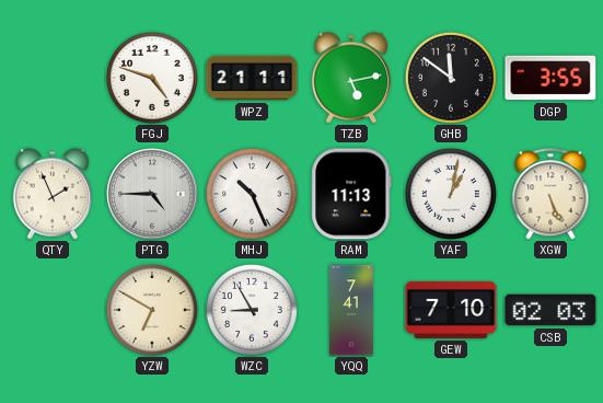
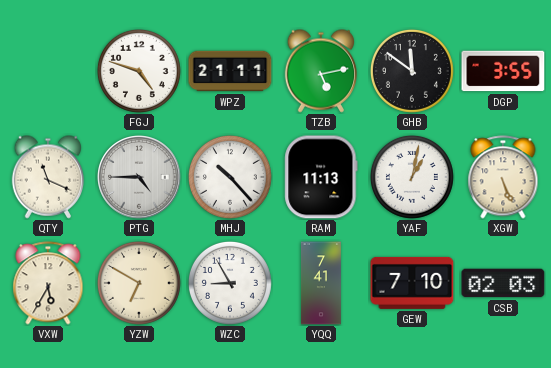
QTY: 1:56 -> 11:19 (48, 177)
MHJ: 10:26 -> 10:23 (230, 177)
VXW: none -> 5:35 (48, 283)
